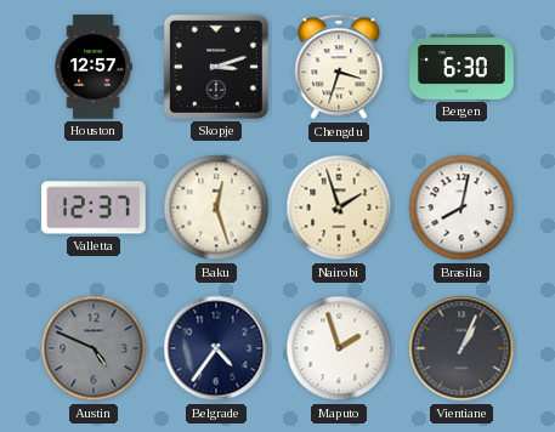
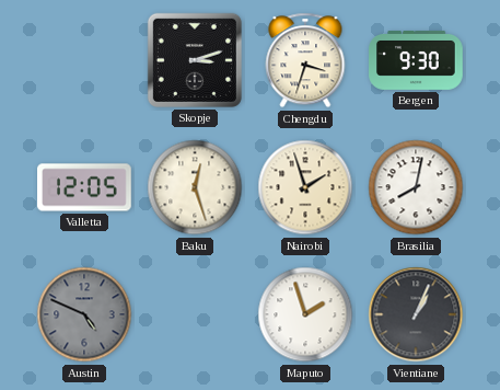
Houston: 12:57 -> none (94, 67)
Bergen: 6:30 -> 9:30 (416, 60)
Valletta: 12:37 -> 12:05 (85, 187)
Belgrade: 4:36 -> none (216, 348)
